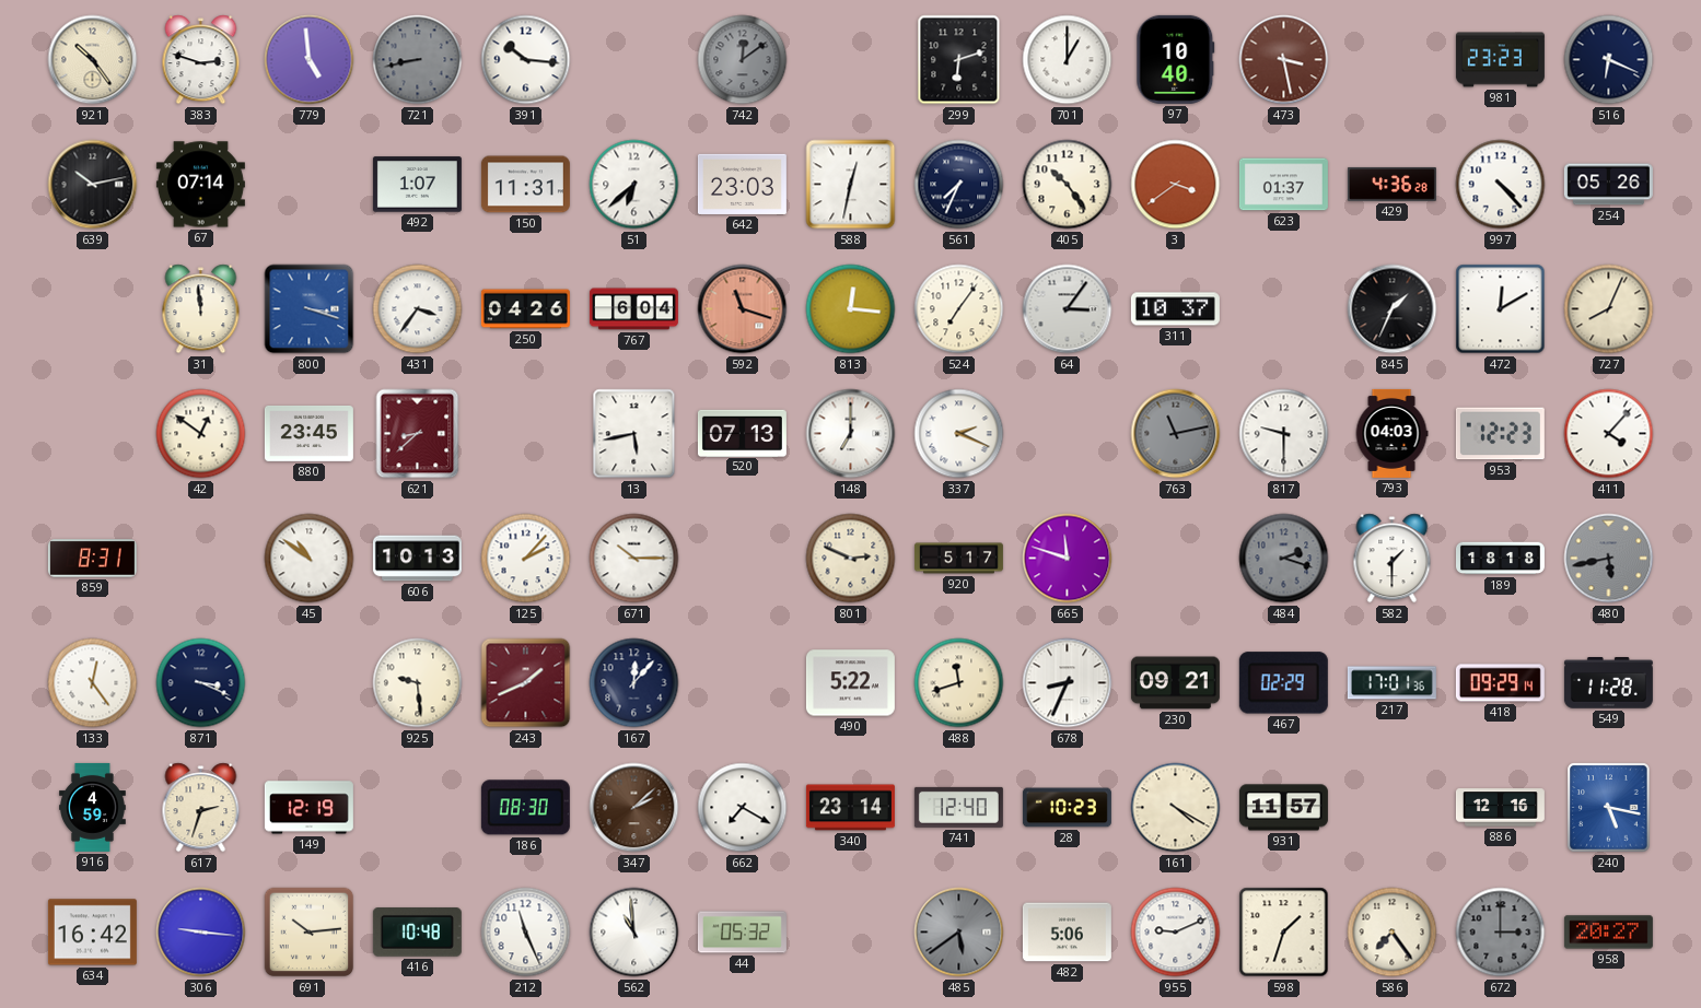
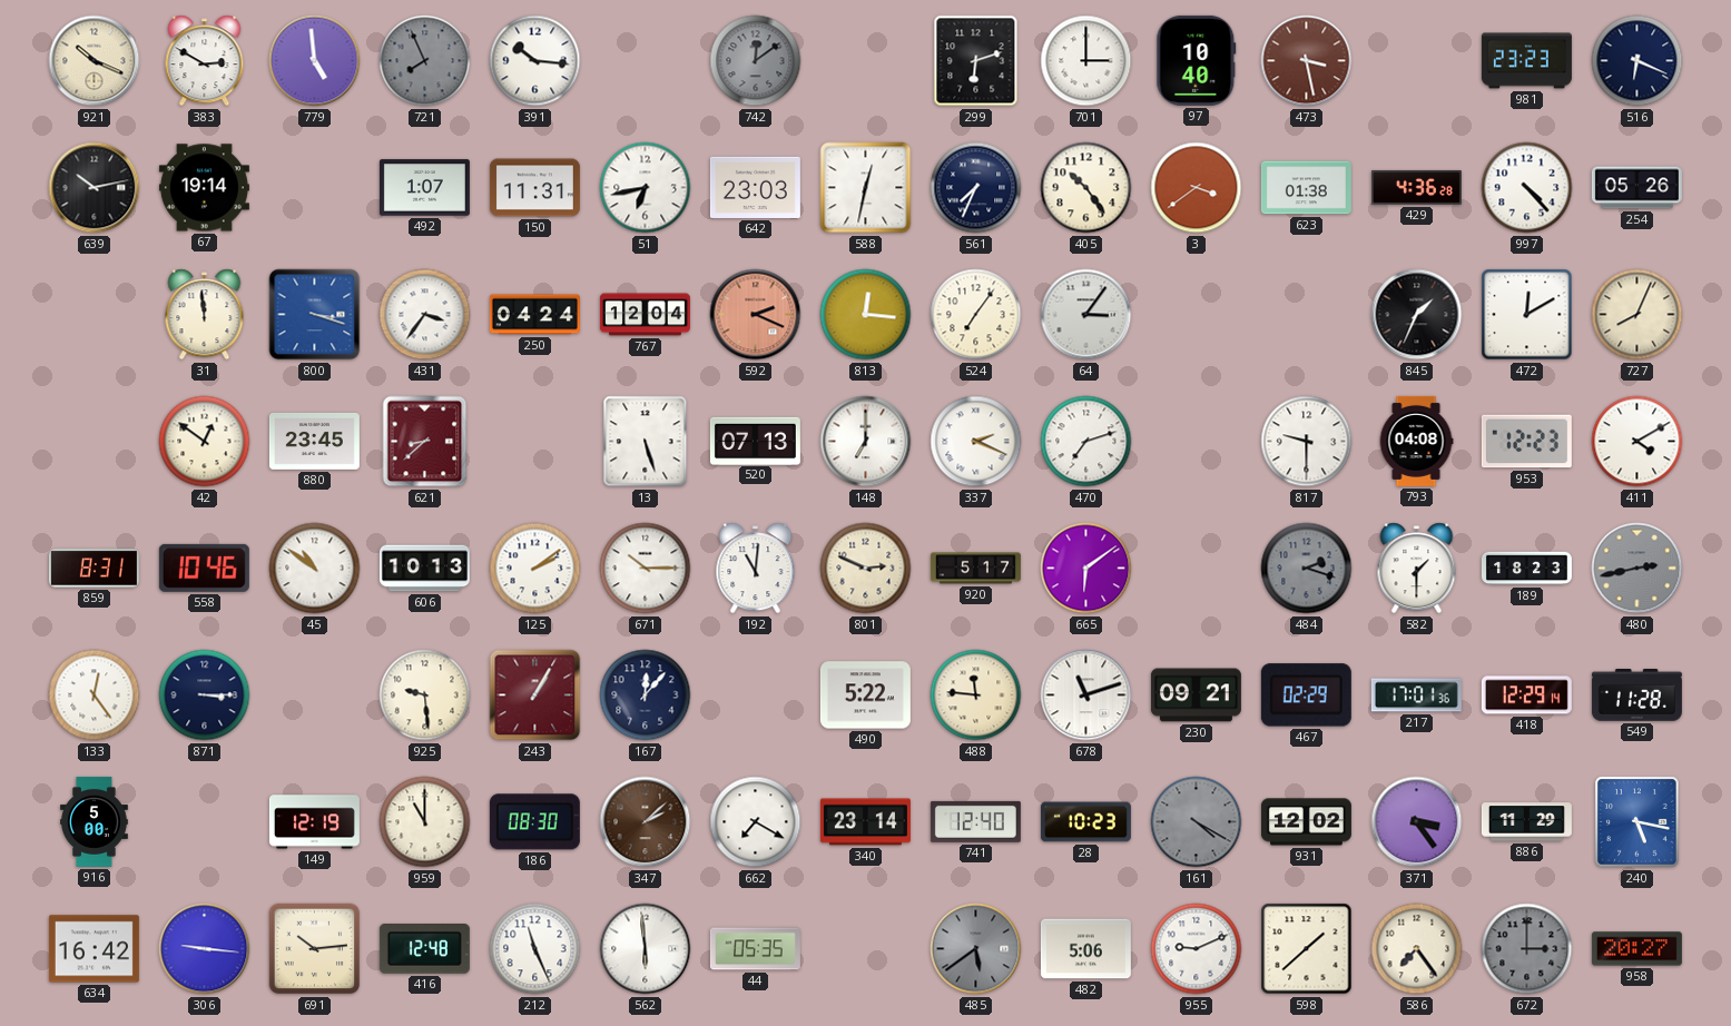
921: 10:24 -> 10:19 (95, 61)
383: 2:48 -> 2:50 (205, 61)
721: 8:43 -> 7:56 (425, 61)
701: 1:00 -> 3:00 (1086, 61)
67: 07:14 -> 19:14 (204, 188)
51: 6:38 -> 6:43 (646, 188)
623: 01:37 -> 01:38 (1306, 188)
250: 04:26 -> 04:24 (534, 315)
767: 6:04 -> 12:04 (645, 315)
592: 11:18 -> 2:19 (756, 315)
311: 10:37 -> none (1175, 309)
13: 5:43 -> 5:27 (646, 442)
470: none -> 7:12 (1086, 442)
763: 11:13 -> none (1176, 434)
793: 04:03 -> 04:08 (1416, 441)
411: 4:07 -> 4:10 (1637, 442)
558: none -> 10:46 (204, 568)
125: 2:07 -> 2:09 (535, 569)
192: none -> 11:01 (756, 569)
665: 11:48 -> 6:09 (1086, 569)
189: 18:18 -> 18:23 (1526, 569)
480: 5:43 -> 2:43 (1637, 569)
871: 3:19 -> 3:15 (205, 695)
243: 1:41 -> 1:05 (535, 695)
488: 11:42 -> 11:46 (976, 695)
678: 8:34 -> 11:12 (1086, 695)
418: 09:29 -> 12:29 (1526, 695)
916: 4:59 -> 5:00 (95, 821)
617: 2:33 -> none (201, 808)
959: none -> 11:00 (425, 822)
161 dial: cream -> grey (1197, 822)
931: 11:57 -> 12:02 (1306, 822)
371: none -> 3:24 (1417, 822)
886: 12:16 -> 11:29 (1526, 822)
416: 10:48 -> 12:48 (424, 949)
562: 10:59 -> 5:59 (646, 949)
44: 05:32 -> 05:35 (755, 949)
598: 1:33 -> 1:38 (1307, 949)
